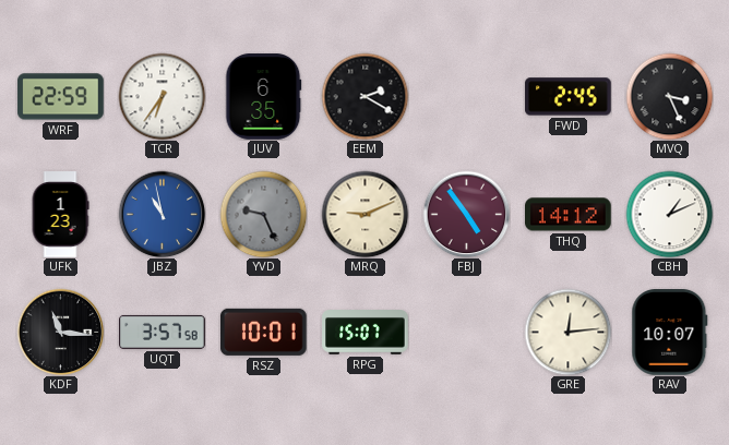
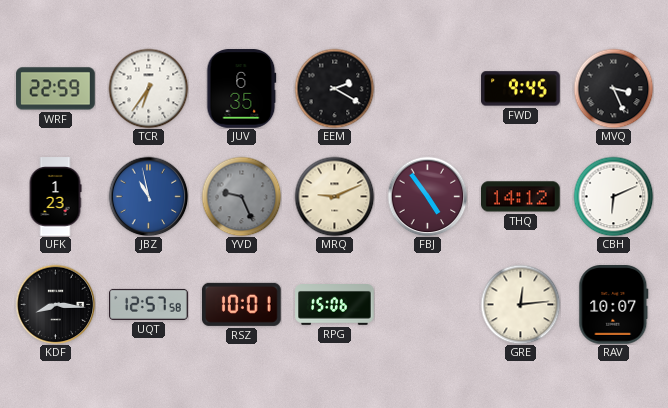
FWD: 2:45 -> 9:45 (521, 89)
CBH: 1:11 -> 6:11 (613, 196)
KDF: 11:16 -> 8:16 (55, 304)
UQT: 3:57 -> 12:57 (149, 304)
RPG: 15:07 -> 15:06 (335, 305)
